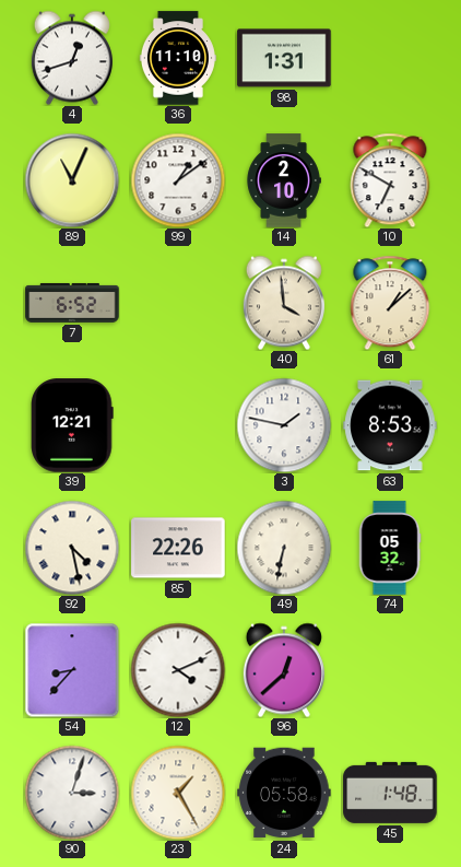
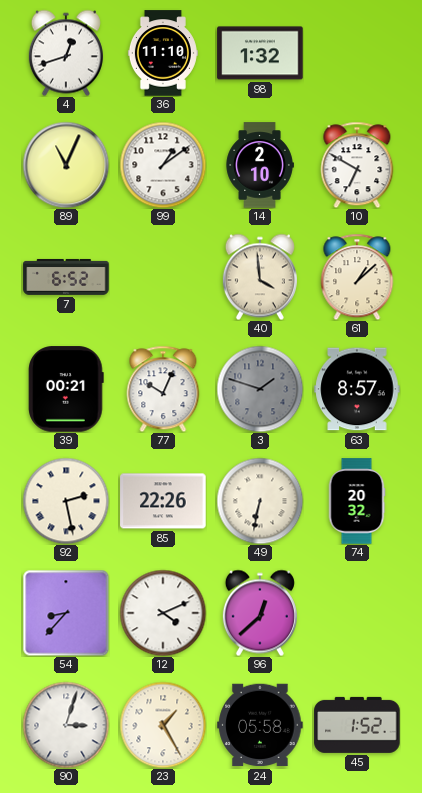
98: 1:31 -> 1:32 (260, 53)
39: 12:21 -> 00:21 (66, 389)
77: none -> 10:04 (163, 389)
3: 1:47 -> 1:48 (260, 389)
3 dial: white -> grey (260, 389)
63: 8:53 -> 8:57 (357, 389)
92: 4:28 -> 2:28 (66, 501)
74: 05:32 -> 20:32 (357, 501)
45: 1:48 -> 1:52 (357, 725)
